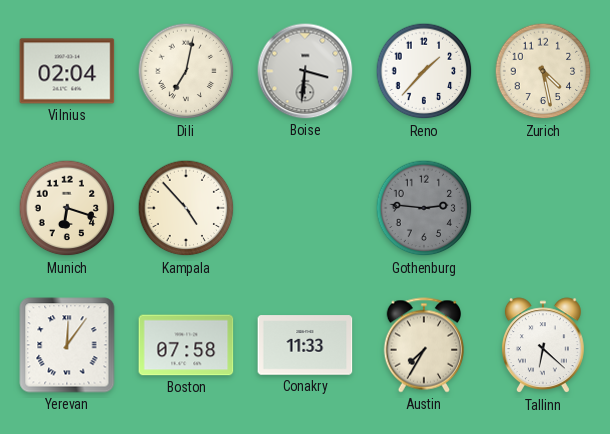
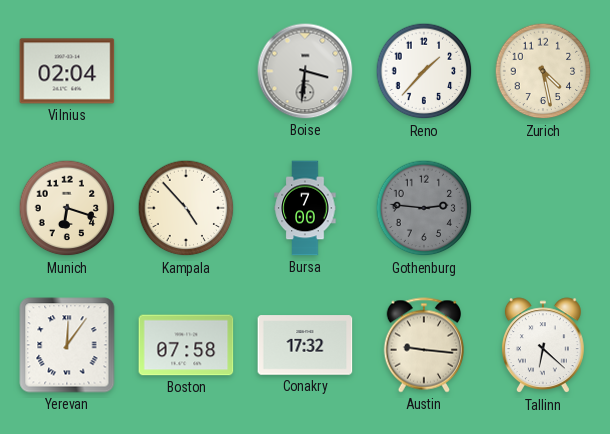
Dili: 7:02 -> none (186, 71)
Bursa: none -> 7:00 (305, 208)
Conakry: 11:33 -> 17:32 (305, 345)
Austin: 7:35 -> 9:16 (423, 345)
